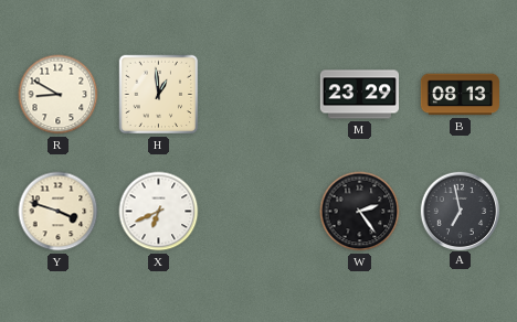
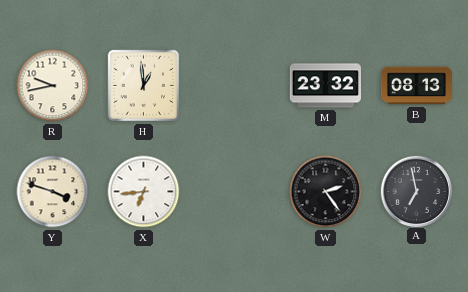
R: 8:50 -> 9:43 (53, 86)
M: 23:29 -> 23:32 (325, 86)
X: 6:41 -> 6:44 (144, 192)
